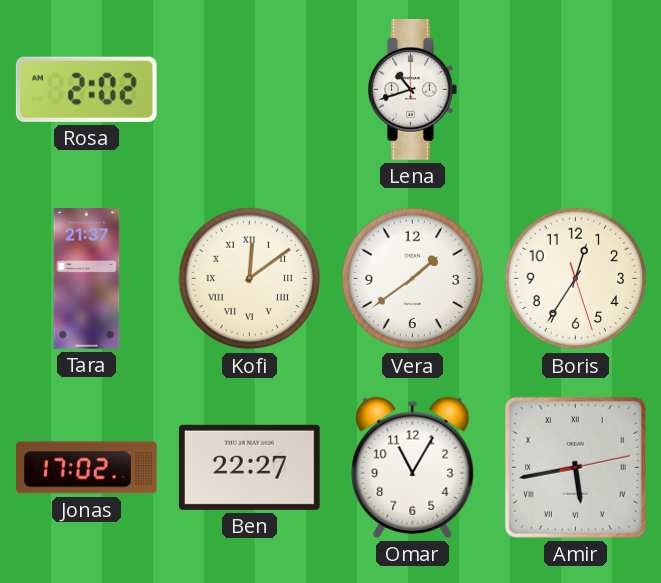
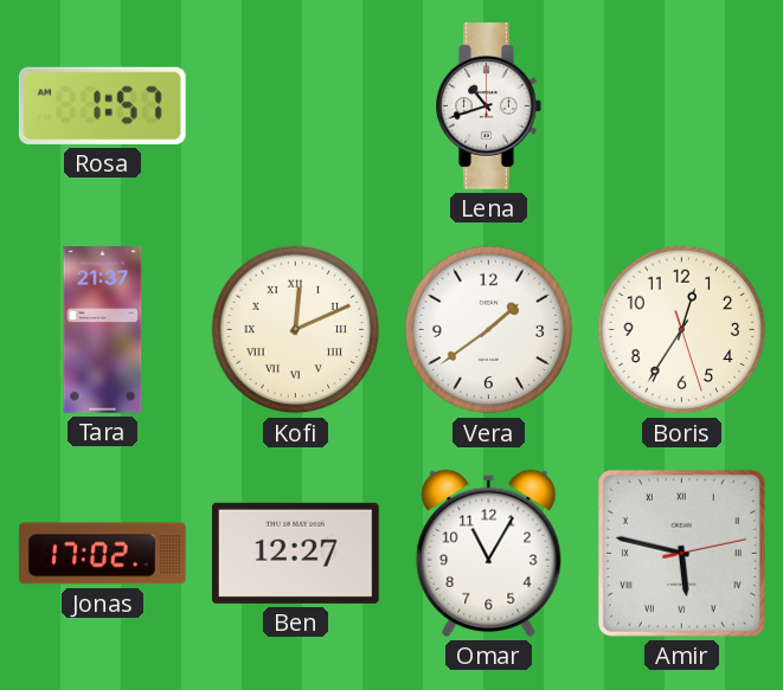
Rosa: 2:02 -> 1:57 (102, 105)
Kofi: 12:09 -> 12:11 (296, 330)
Ben: 22:27 -> 12:27 (295, 553)
Amir: 5:43 -> 5:47 (681, 553)
